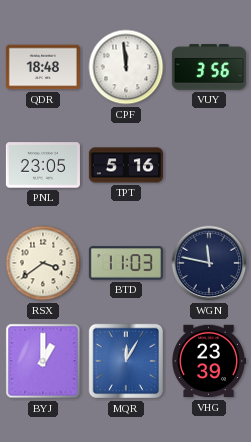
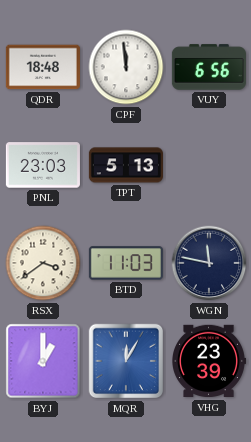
VUY: 3:56 -> 6:56 (209, 67)
PNL: 23:05 -> 23:03 (43, 165)
TPT: 5:16 -> 5:13 (126, 165)
